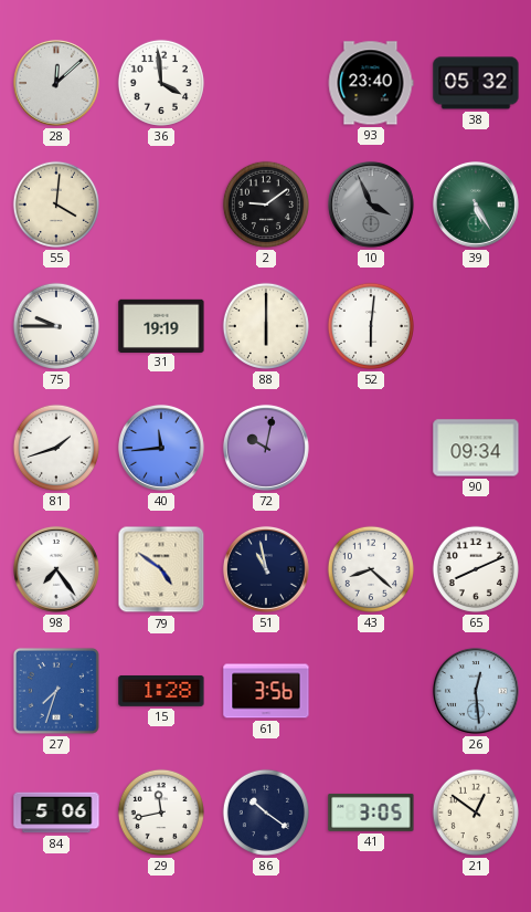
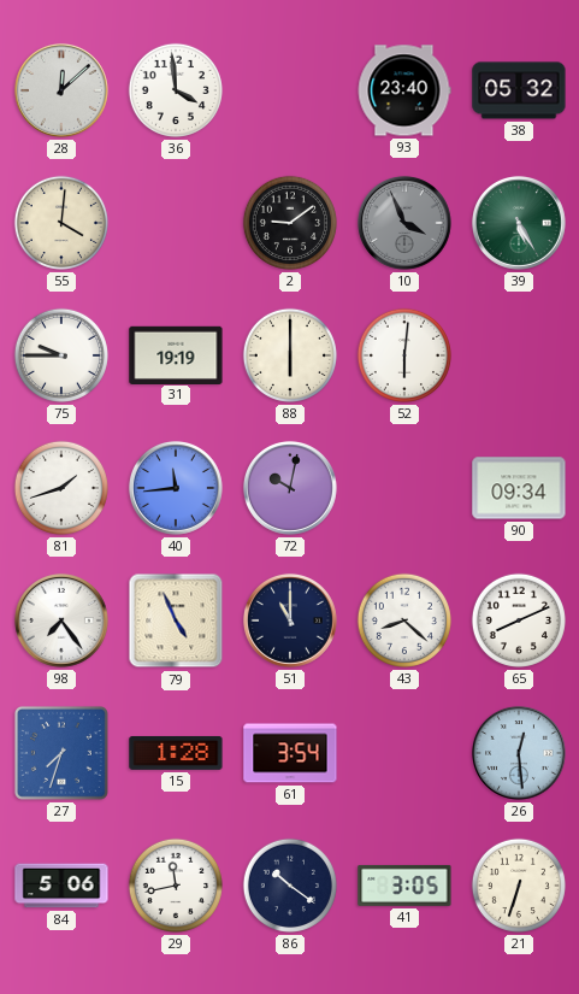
79: 4:51 -> 4:56 (176, 620)
51: 10:58 -> 11:00 (290, 620)
61: 3:56 -> 3:54 (290, 753)
21: 12:51 -> 6:33 (519, 886)
